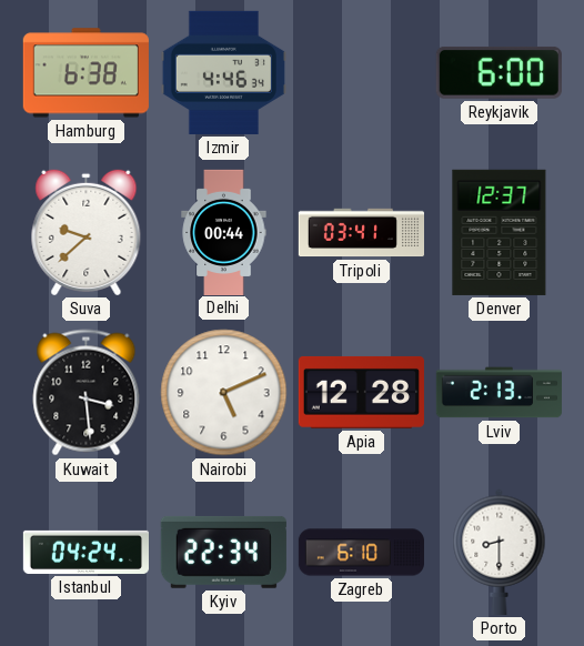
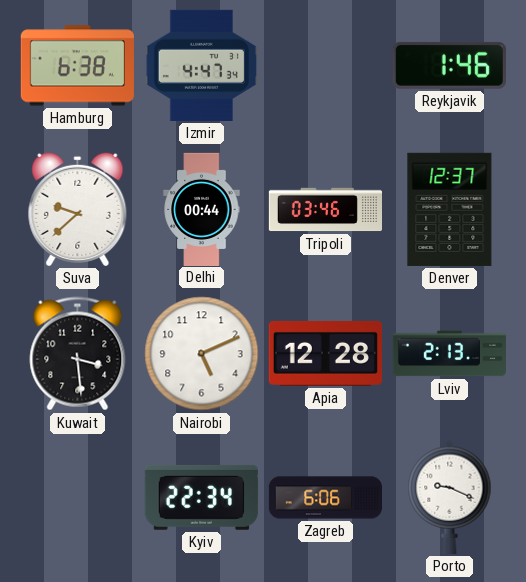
Izmir: 4:46 -> 4:47 (201, 65)
Reykjavik: 6:00 -> 1:46 (449, 65)
Tripoli: 03:41 -> 03:46 (325, 210)
Istanbul: 04:24 -> none (85, 552)
Zagreb: 6:10 -> 6:06 (325, 498)
Porto: 8:30 -> 9:19 (450, 497)
